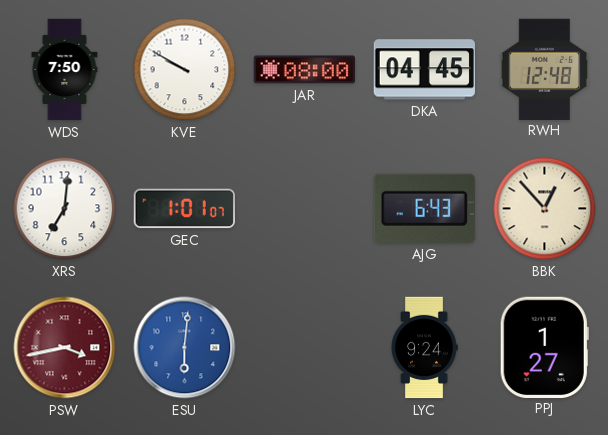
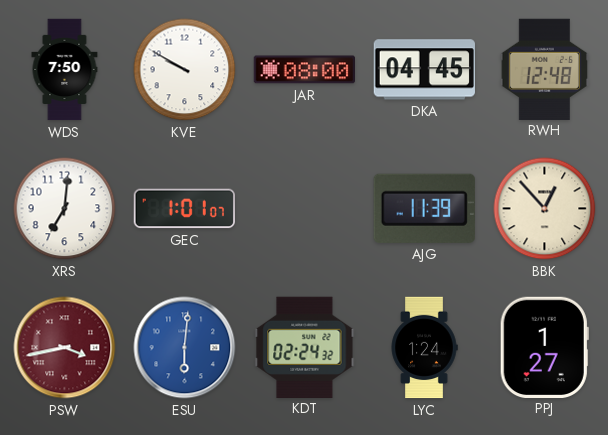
AJG: 6:43 -> 11:39 (424, 208)
KDT: none -> 02:24 (305, 347)
LYC: 9:24 -> 1:24 (424, 348)
